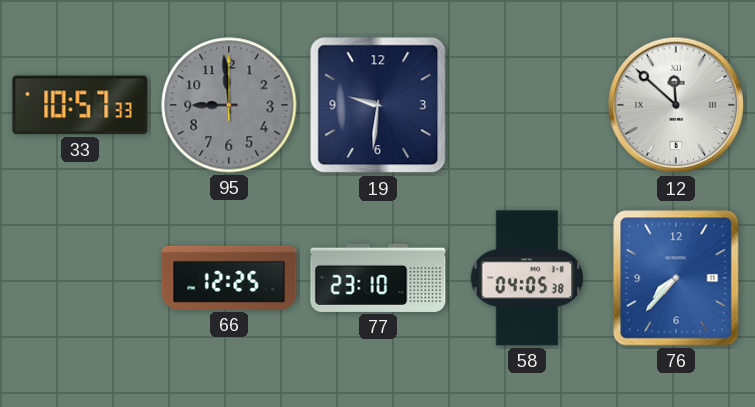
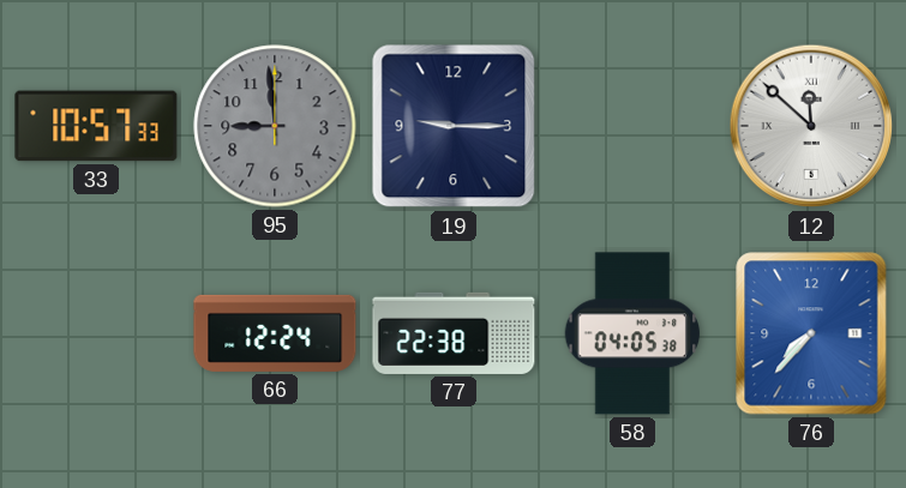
19: 9:31 -> 9:15 (454, 126)
66: 12:25 -> 12:24 (275, 333)
77: 23:10 -> 22:38 (454, 333)
